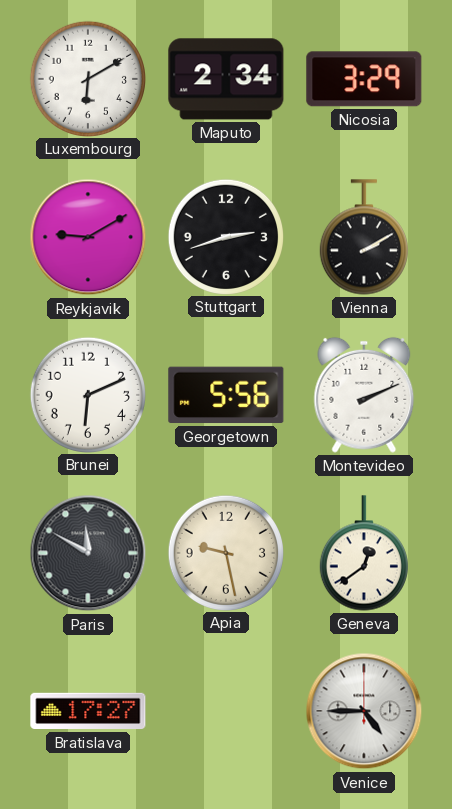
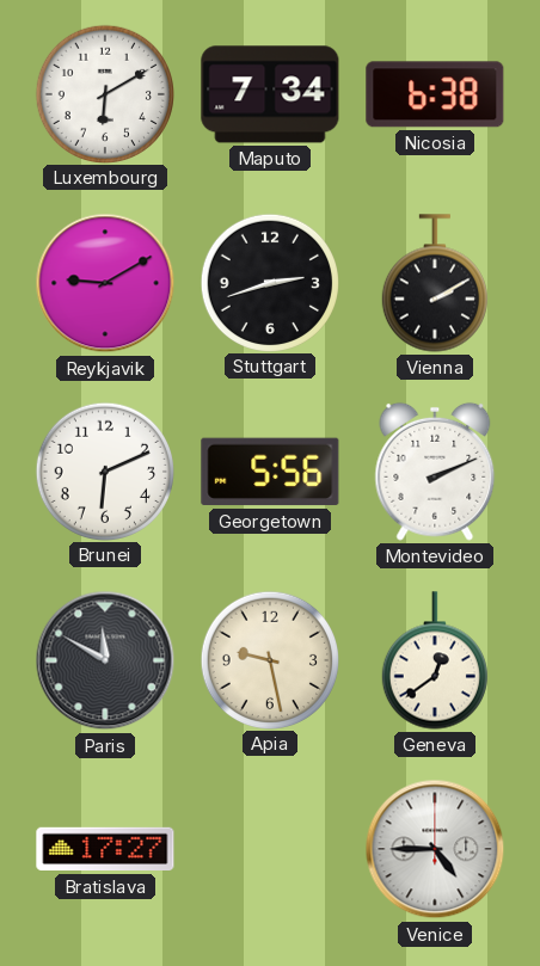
Maputo: 2:34 -> 7:34 (270, 94)
Nicosia: 3:29 -> 6:38 (435, 94)
